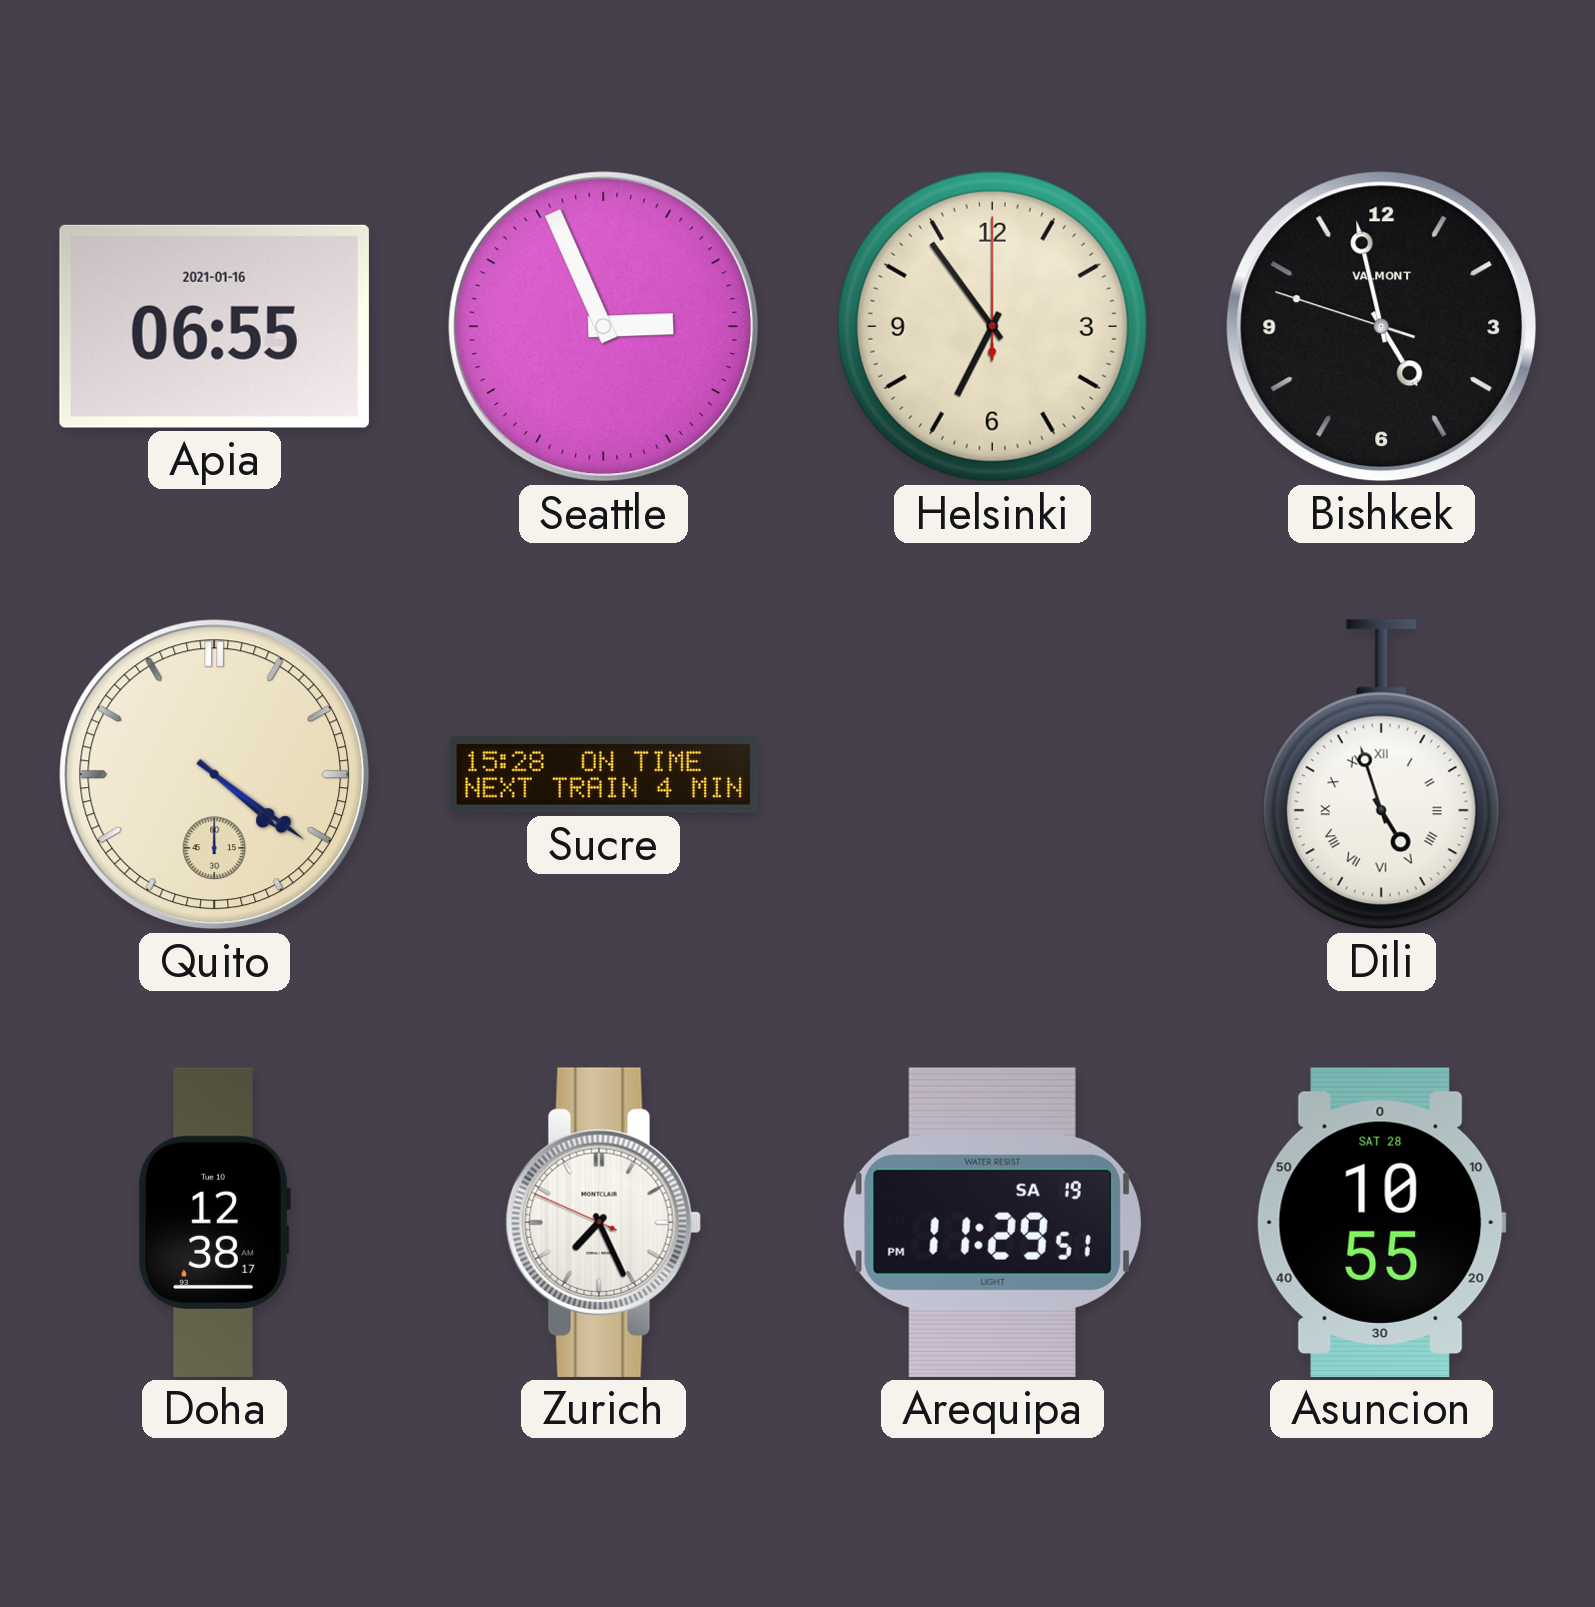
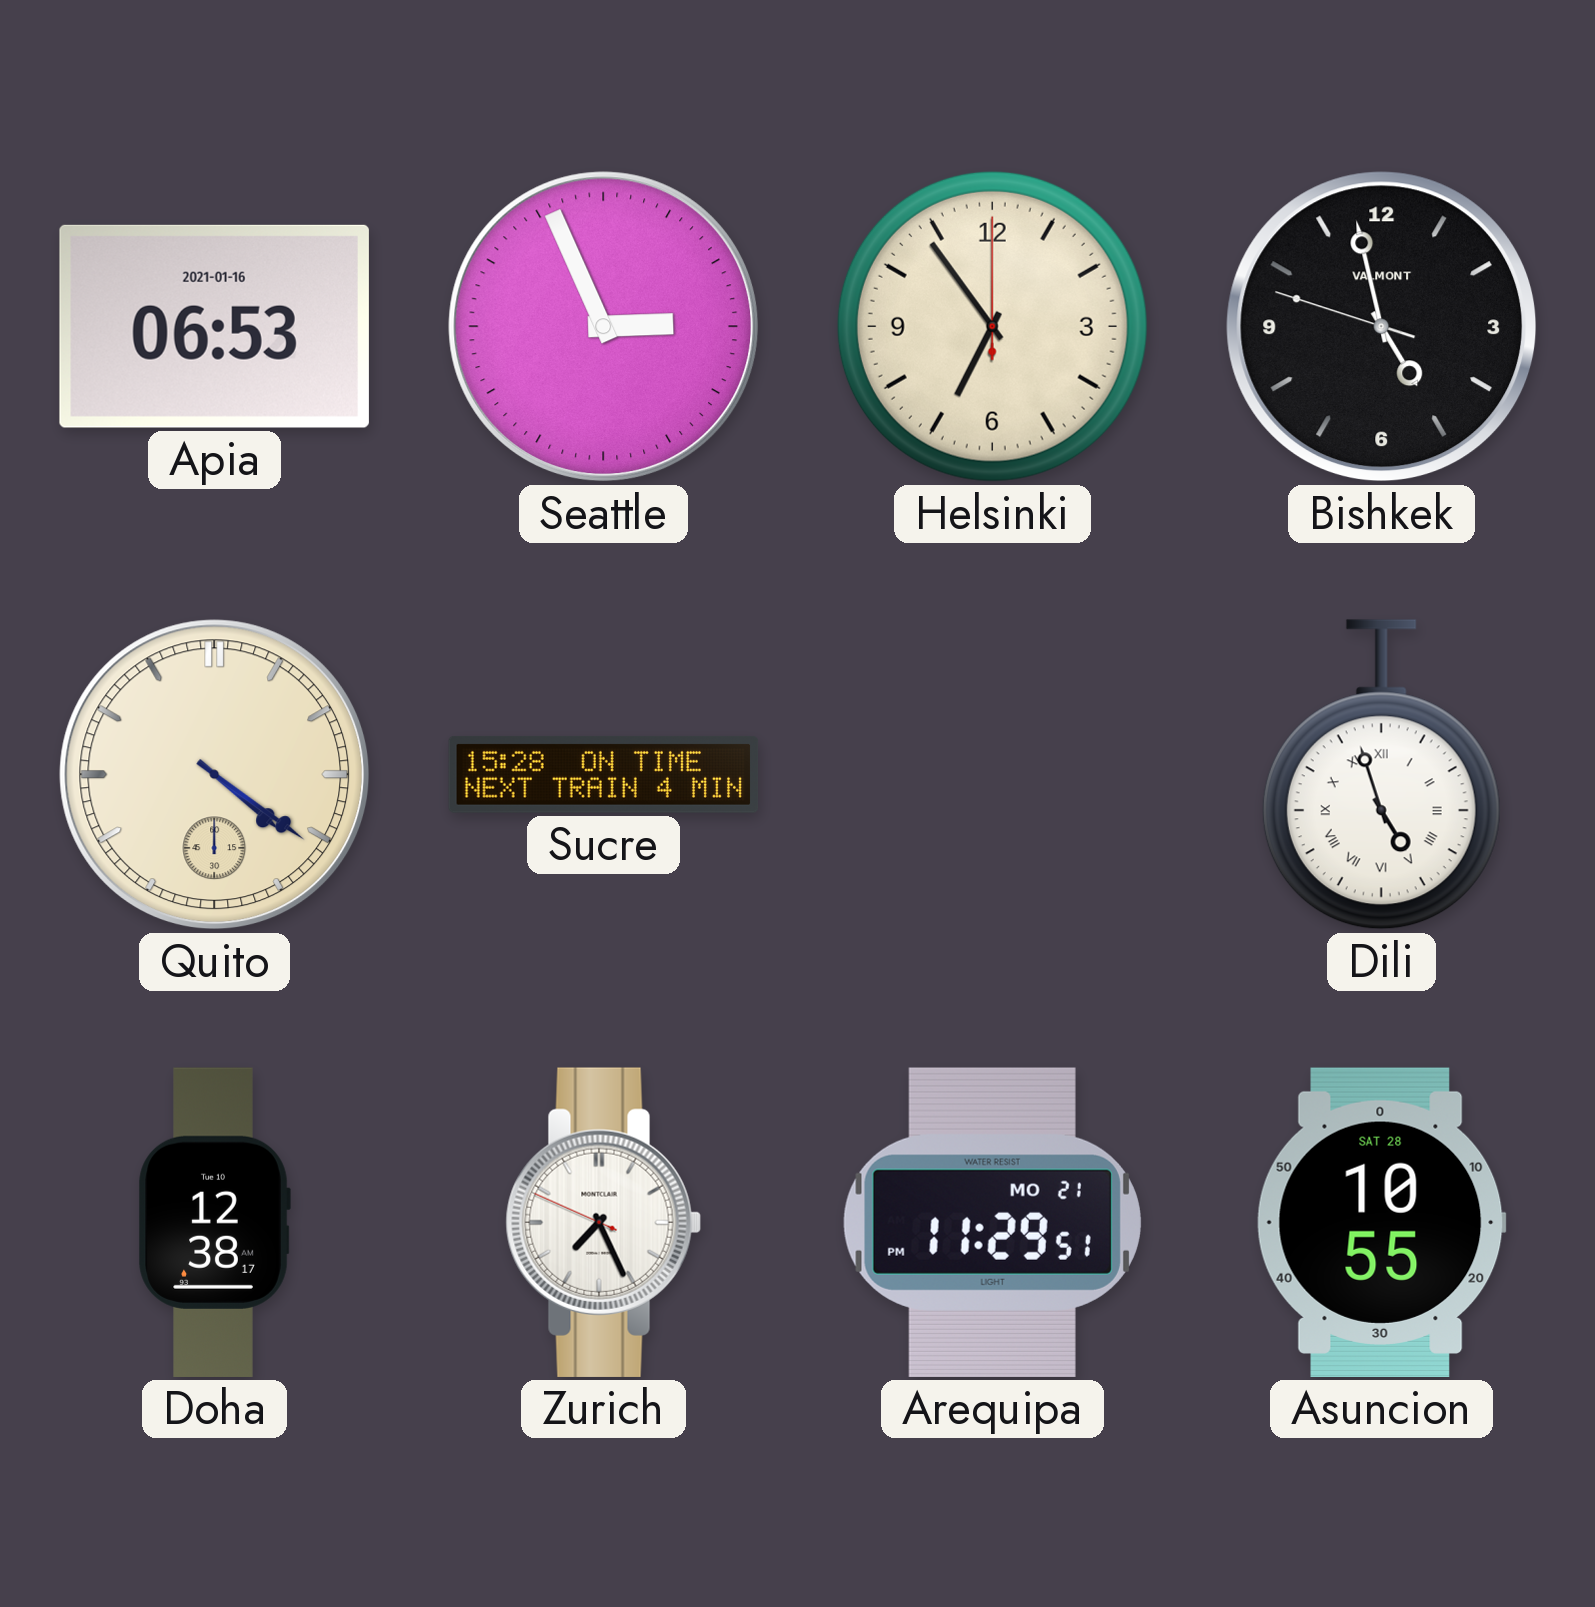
Apia: 06:55 -> 06:53 (214, 326)
Arequipa date: SA 19 -> MO 21 (992, 1222)
